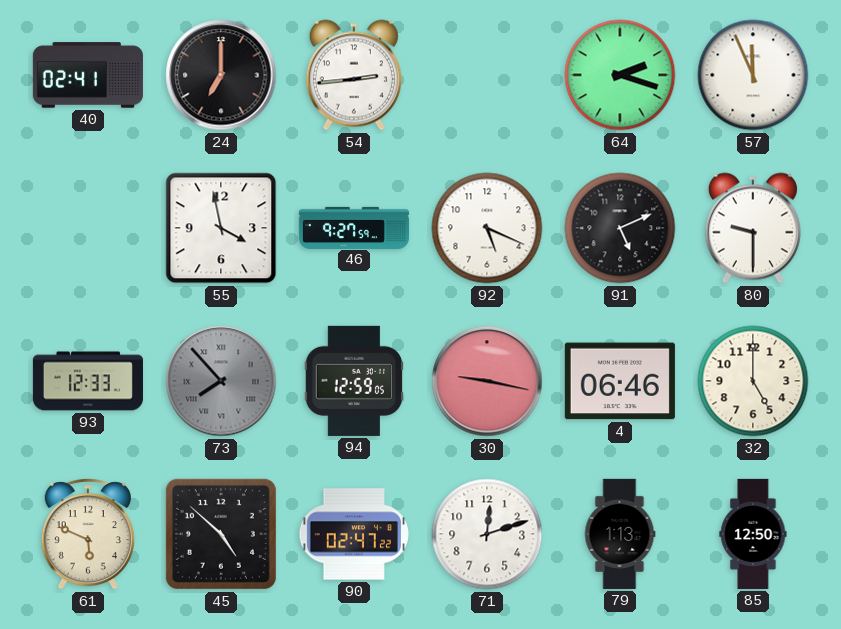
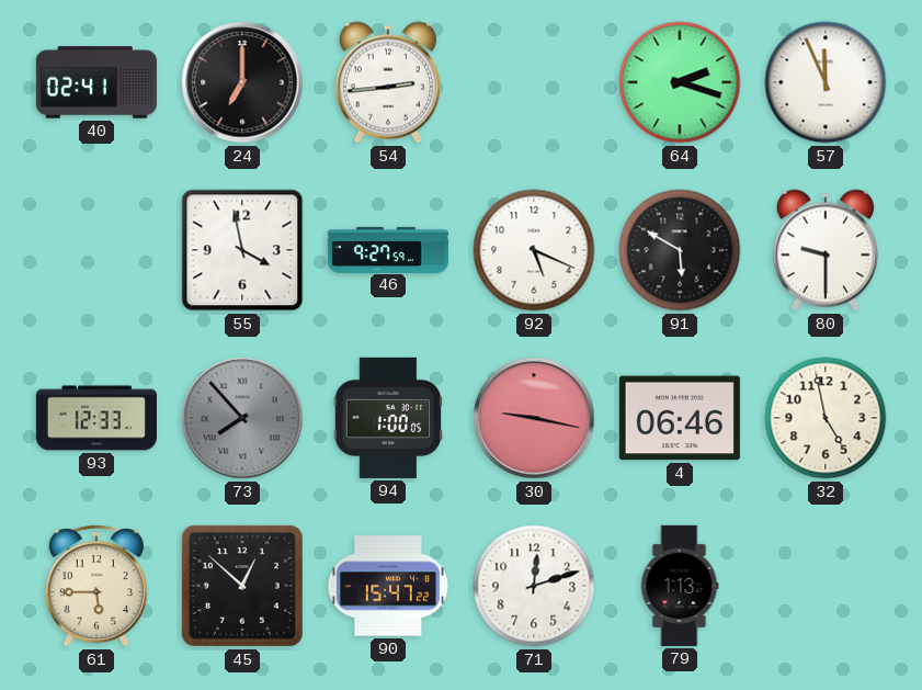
91: 5:11 -> 5:50 (680, 250)
94: 12:59 -> 1:00 (387, 418)
32: 5:00 -> 4:58 (826, 418)
61: 5:49 -> 5:45 (96, 586)
45: 4:52 -> 12:52 (242, 586)
90: 02:47 -> 15:47 (388, 586)
85: 12:50 -> none (753, 534)
